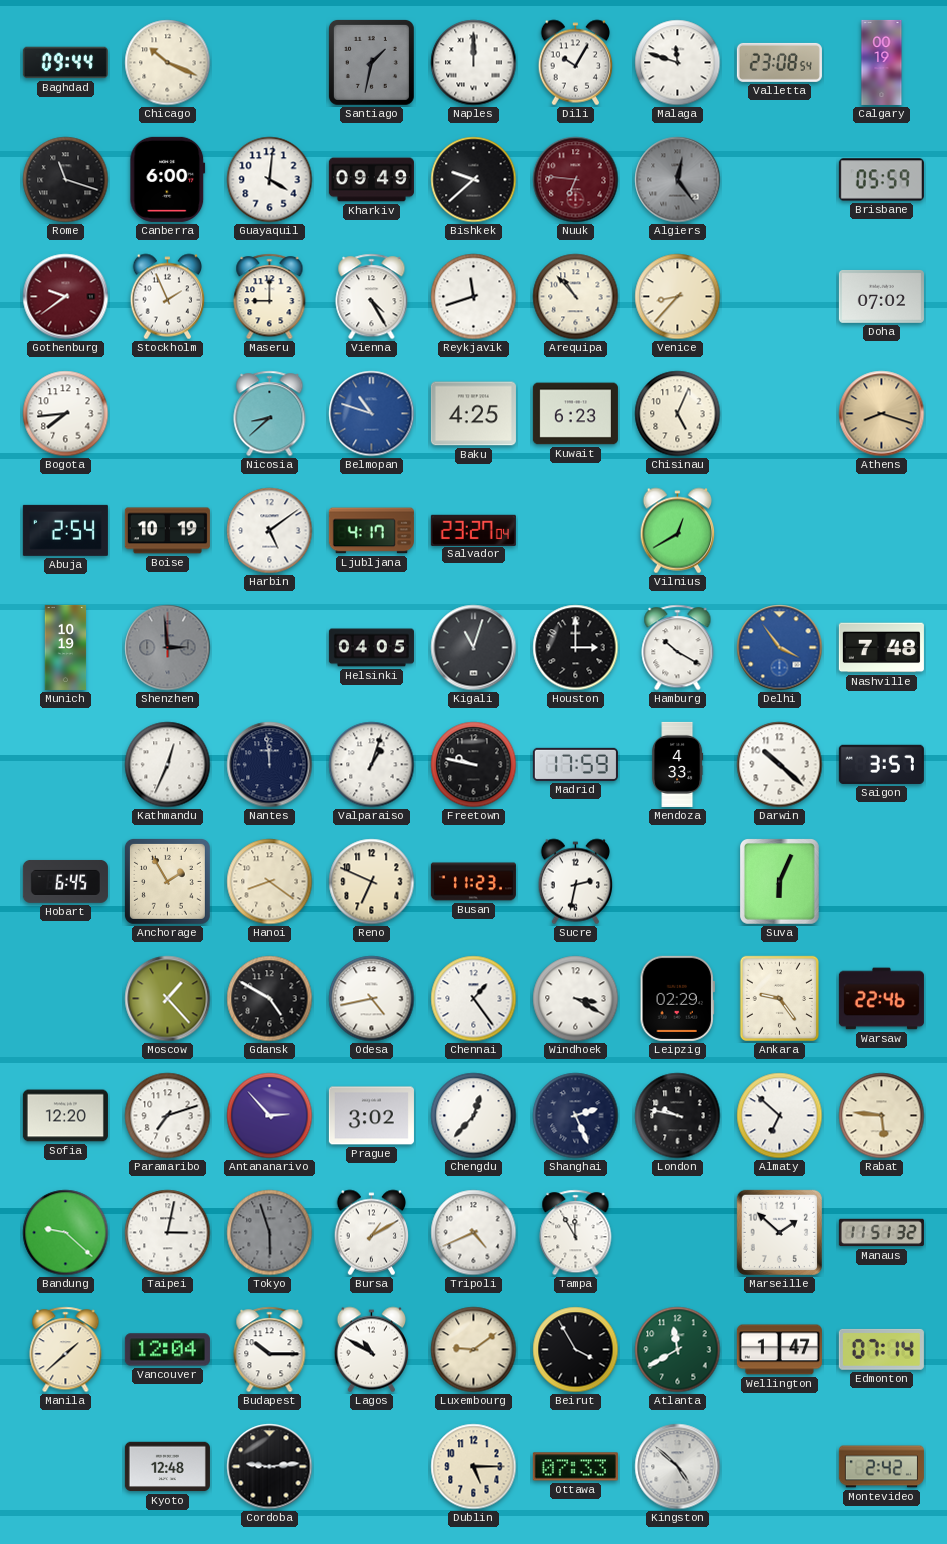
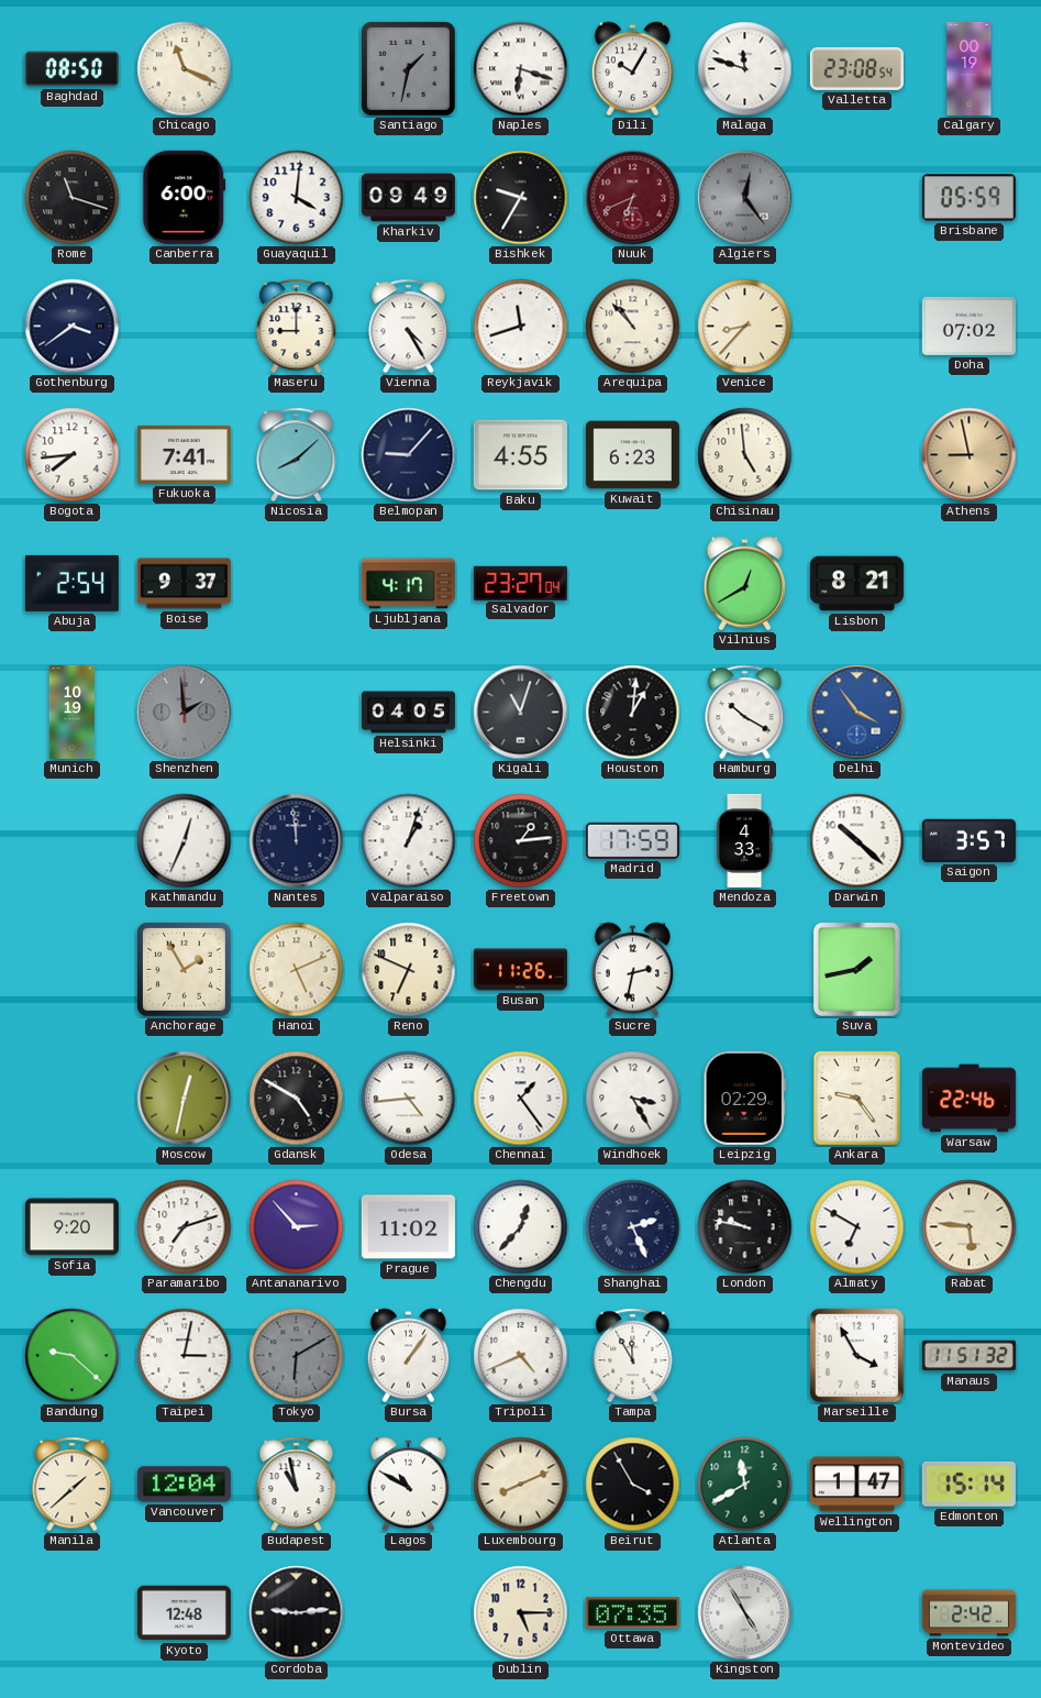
Baghdad: 09:44 -> 08:50 (71, 69)
Chicago: 10:19 -> 11:19 (185, 69)
Naples: 12:00 -> 6:18 (521, 69)
Bishkek: 9:38 -> 9:35 (521, 198)
Nuuk: 6:46 -> 6:41 (633, 198)
Gothenburg: 9:39 -> 3:39 (73, 327)
Gothenburg dial: burgundy -> navy (73, 327)
Stockholm: 1:56 -> none (168, 297)
Fukuoka: none -> 7:41 (184, 454)
Nicosia: 8:38 -> 8:08 (297, 455)
Belmopan: 10:48 -> 9:07 (409, 455)
Belmopan dial: blue -> navy (409, 455)
Baku: 4:25 -> 4:55 (520, 455)
Chisinau: 5:04 -> 4:59 (745, 455)
Athens: 8:18 -> 8:58 (970, 455)
Boise: 10:19 -> 9:37 (184, 584)
Harbin: 5:09 -> none (270, 531)
Lisbon: none -> 8:21 (856, 584)
Shenzhen: 2:59 -> 1:59 (185, 713)
Houston: 3:00 -> 1:01 (633, 713)
Nashville: 7:48 -> none (881, 648)
Freetown: 9:47 -> 1:14 (521, 841)
Hobart: 6:45 -> none (65, 882)
Hanoi: 8:21 -> 5:11 (297, 970)
Busan: 11:23 -> 11:26 (520, 970)
Suva: 6:04 -> 1:43 (857, 970)
Moscow: 1:23 -> 12:32 (185, 1099)
Odesa: 4:43 -> 4:44 (409, 1099)
Windhoek: 3:20 -> 3:25 (633, 1099)
Sofia: 12:20 -> 9:20 (71, 1227)
Prague: 3:02 -> 11:02 (408, 1227)
Almaty: 6:52 -> 6:50 (857, 1227)
Tokyo: 5:57 -> 6:10 (297, 1356)
Bursa: 1:10 -> 1:06 (409, 1356)
Marseille: 1:52 -> 3:55 (856, 1355)
Budapest: 10:15 -> 10:58 (297, 1485)
Luxembourg: 9:09 -> 8:11 (521, 1485)
Edmonton: 07:14 -> 15:14 (968, 1484)
Ottawa: 07:33 -> 07:35 (632, 1613)
Kingston: 4:52 -> 4:55 (745, 1613)
